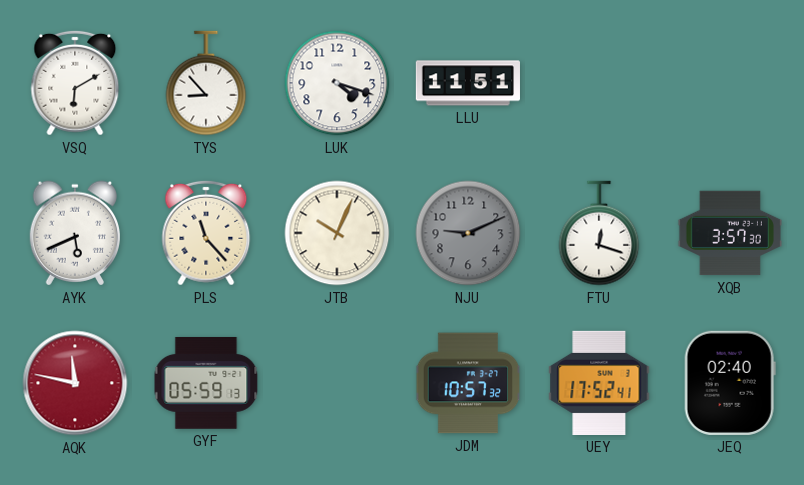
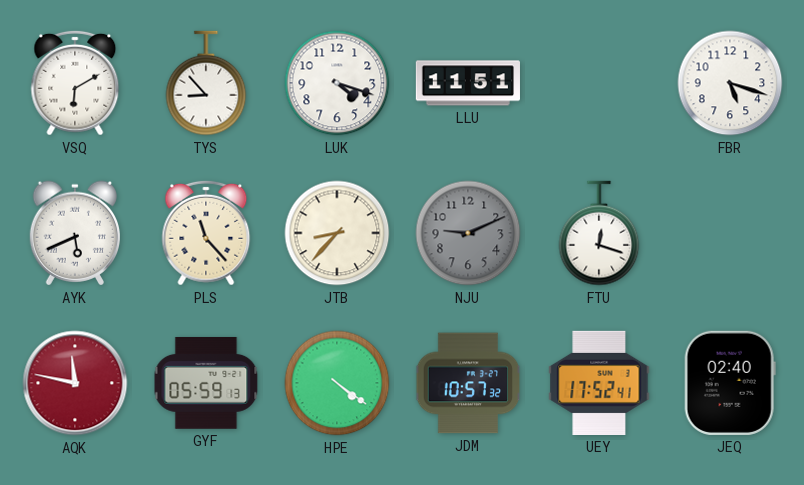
FBR: none -> 5:18 (730, 83)
JTB: 10:04 -> 8:37 (337, 233)
XQB: 3:57 -> none (730, 233)
HPE: none -> 4:21 (337, 383)
